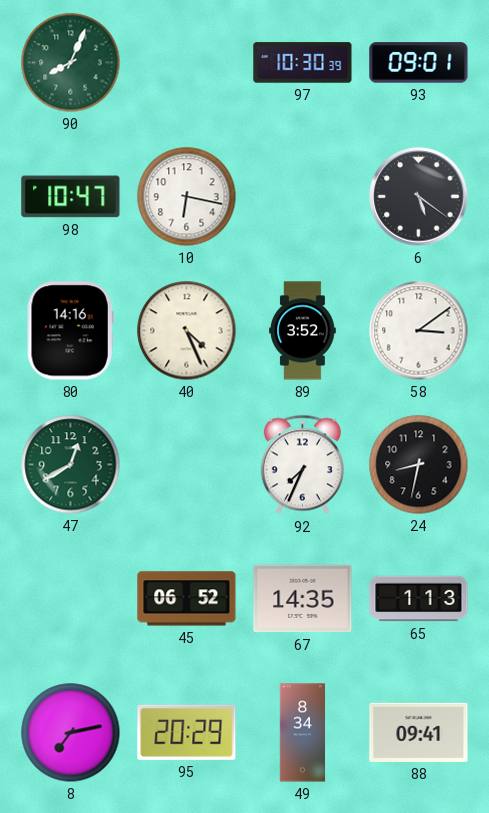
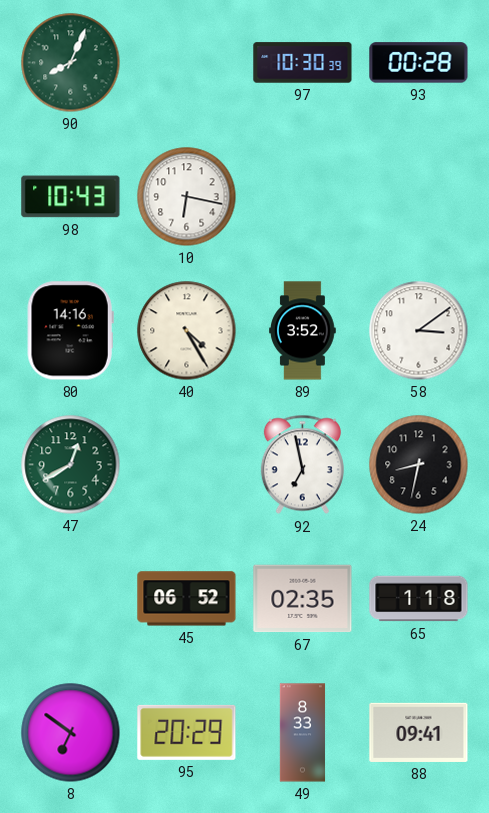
93: 09:01 -> 00:28 (419, 63)
98: 10:47 -> 10:43 (71, 197)
6: 5:21 -> none (419, 197)
40: 4:26 -> 4:25 (187, 331)
92: 7:34 -> 6:58 (302, 465)
67: 14:35 -> 02:35 (303, 599)
65: 1:13 -> 1:18 (419, 599)
8: 7:13 -> 6:51 (71, 733)
49: 8:34 -> 8:33 (303, 733)
